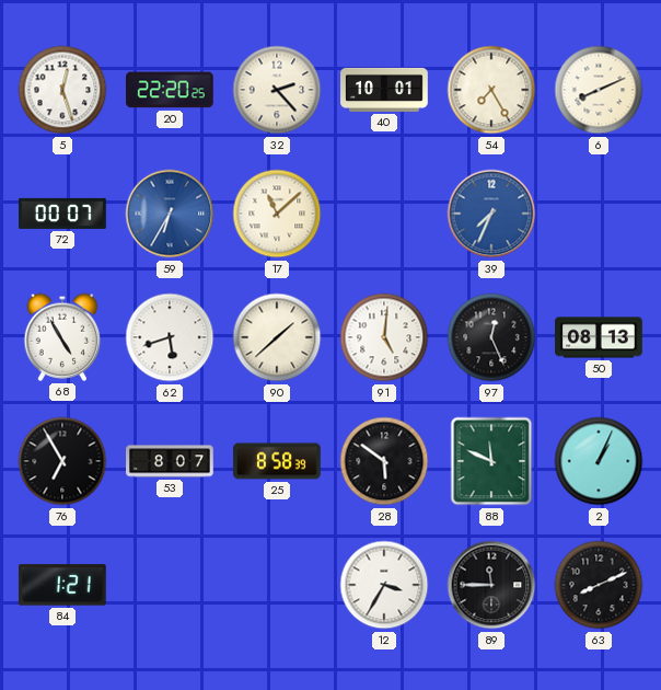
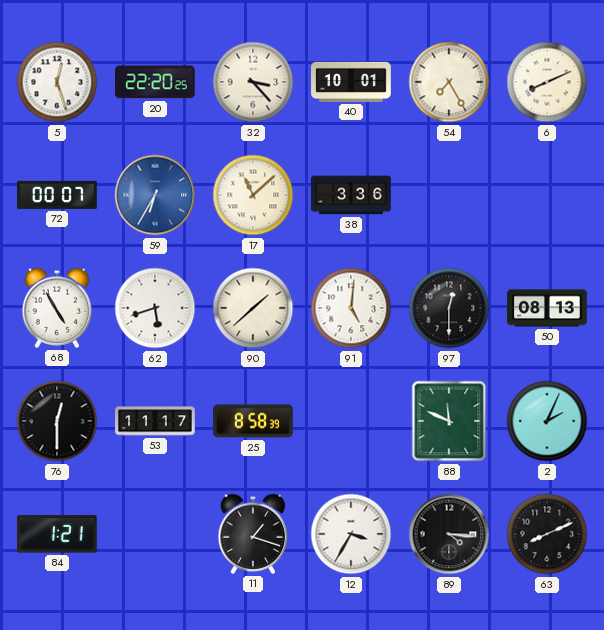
32: 2:23 -> 3:23 (253, 82)
38: none -> 3:36 (351, 195)
39: 7:34 -> none (491, 214)
97: 12:26 -> 12:30 (449, 308)
76: 6:55 -> 12:30 (57, 421)
53: 8:07 -> 11:17 (155, 421)
28: 5:51 -> none (384, 461)
2: 1:04 -> 2:04 (547, 421)
11: none -> 1:18 (253, 534)
89: 11:45 -> 4:16 (449, 534)
